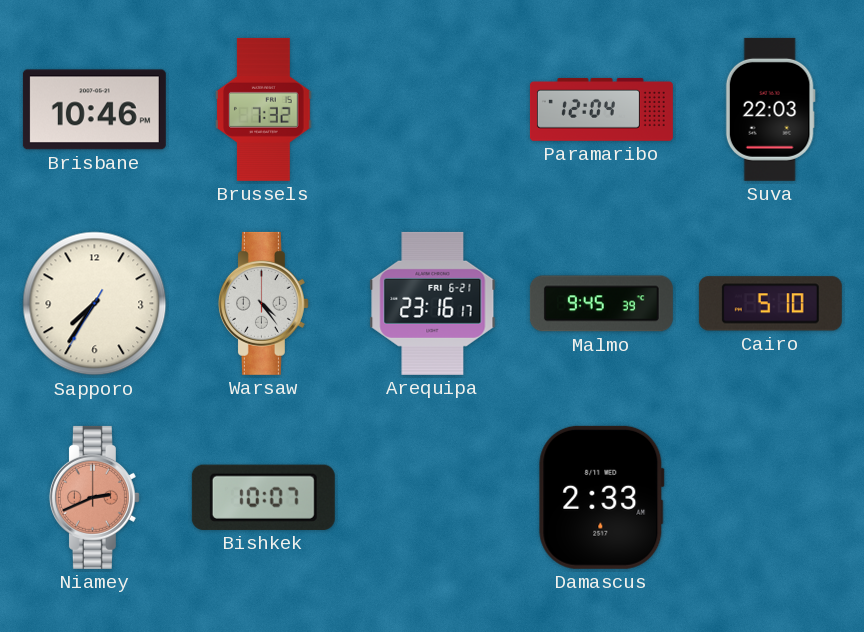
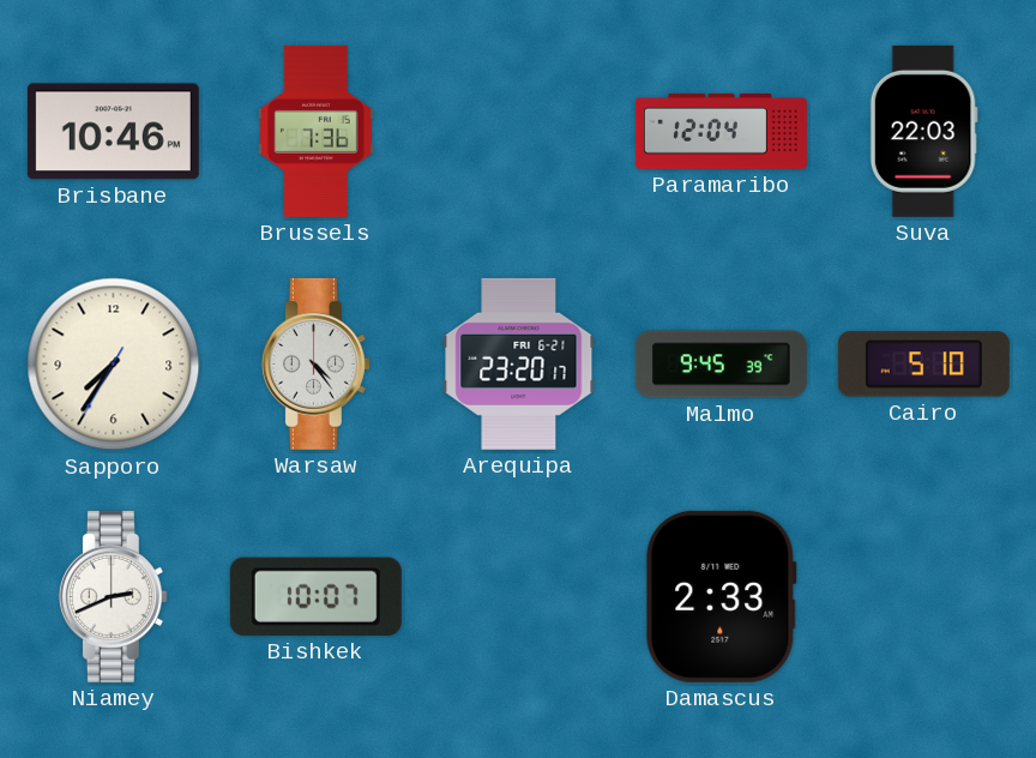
Brussels: 7:32 -> 7:36 (317, 131)
Arequipa: 23:16 -> 23:20 (519, 363)
Niamey dial: salmon -> white (113, 596)
